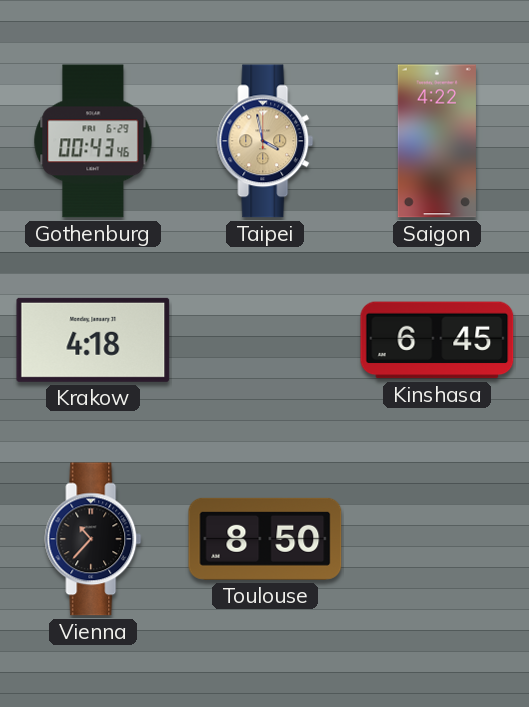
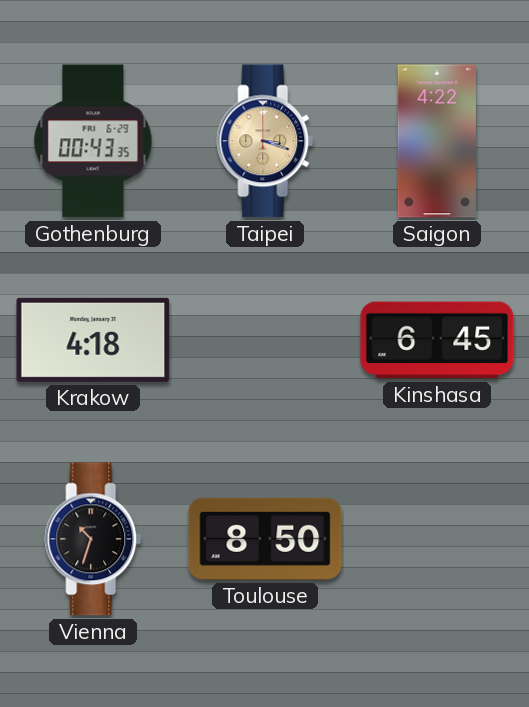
Gothenburg: 00:43:46 -> 00:43:35 (93, 141)
Taipei: 3:58 -> 3:18 (265, 141)
Vienna: 10:37 -> 10:33 (93, 539)
